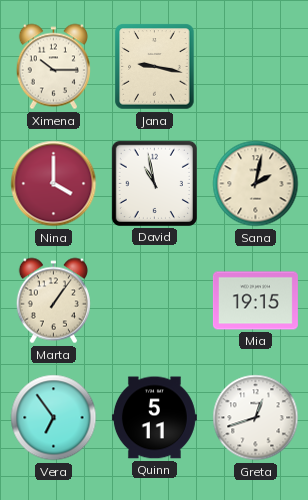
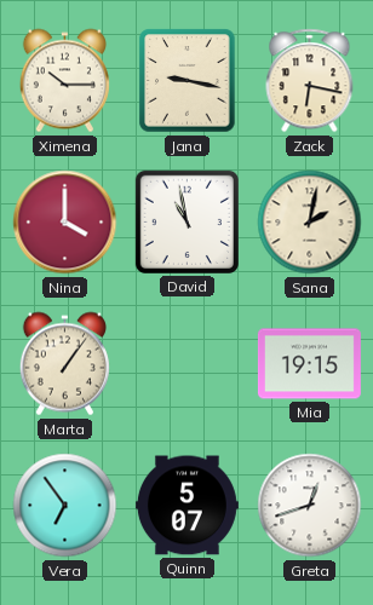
Zack: none -> 6:17 (310, 81)
Quinn: 5:11 -> 5:07 (187, 506)
